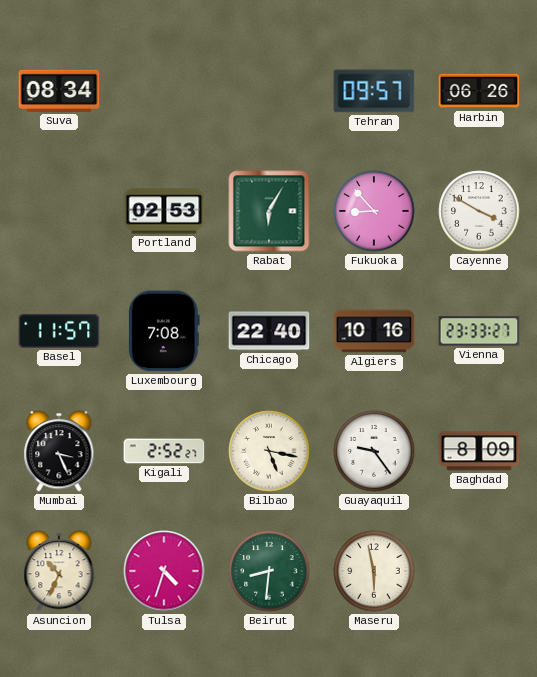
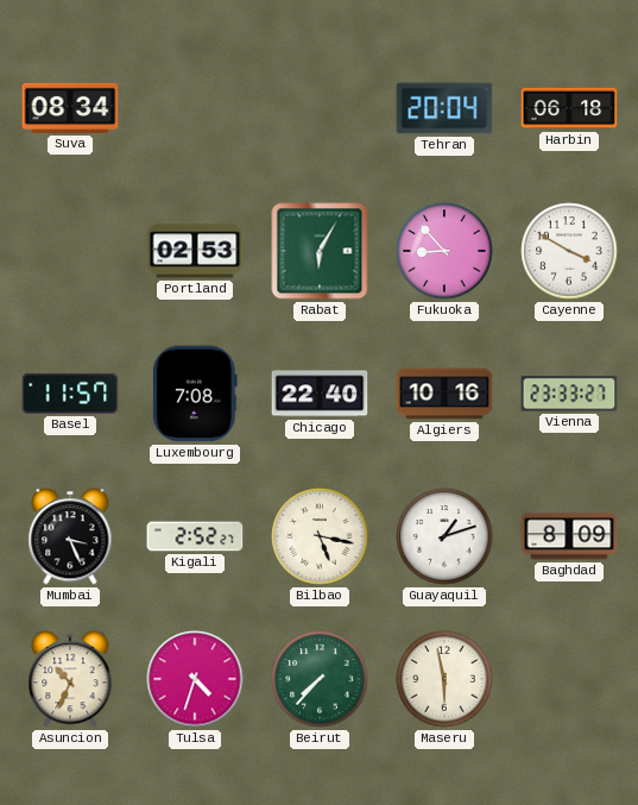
Tehran: 09:57 -> 20:04 (444, 108)
Harbin: 06:26 -> 06:18 (569, 108)
Guayaquil: 9:24 -> 1:12 (444, 536)
Beirut: 8:31 -> 7:37 (320, 679)
